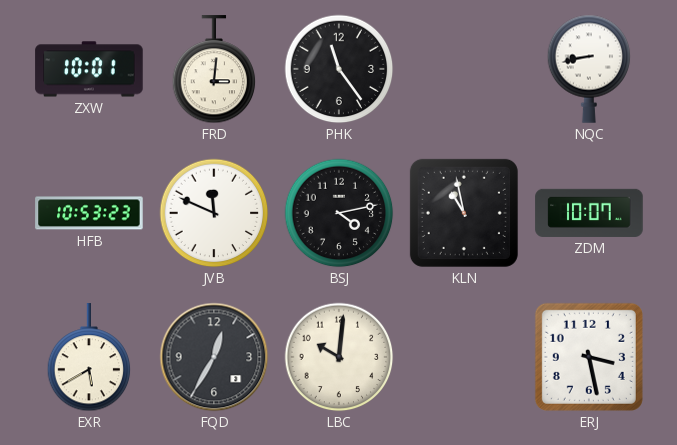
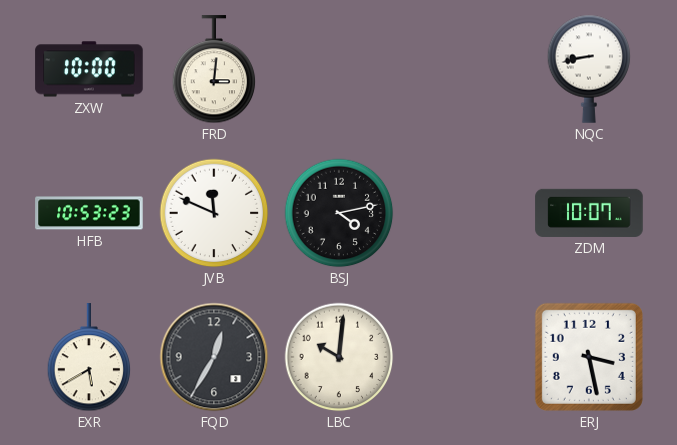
ZXW: 10:01 -> 10:00 (89, 69)
PHK: 11:24 -> none (339, 69)
KLN: 10:58 -> none (464, 213)
